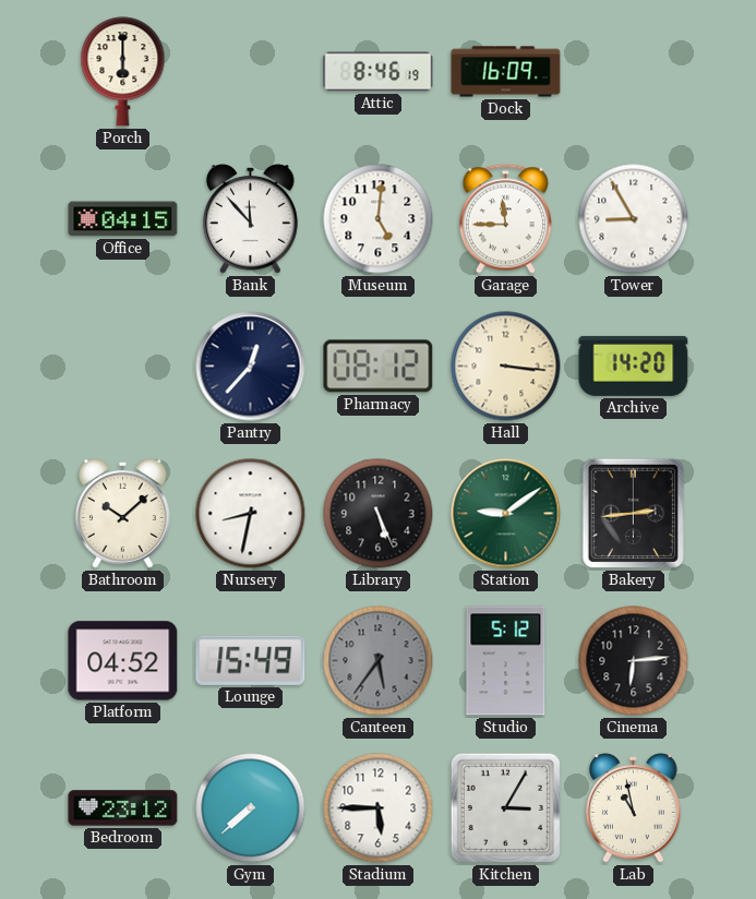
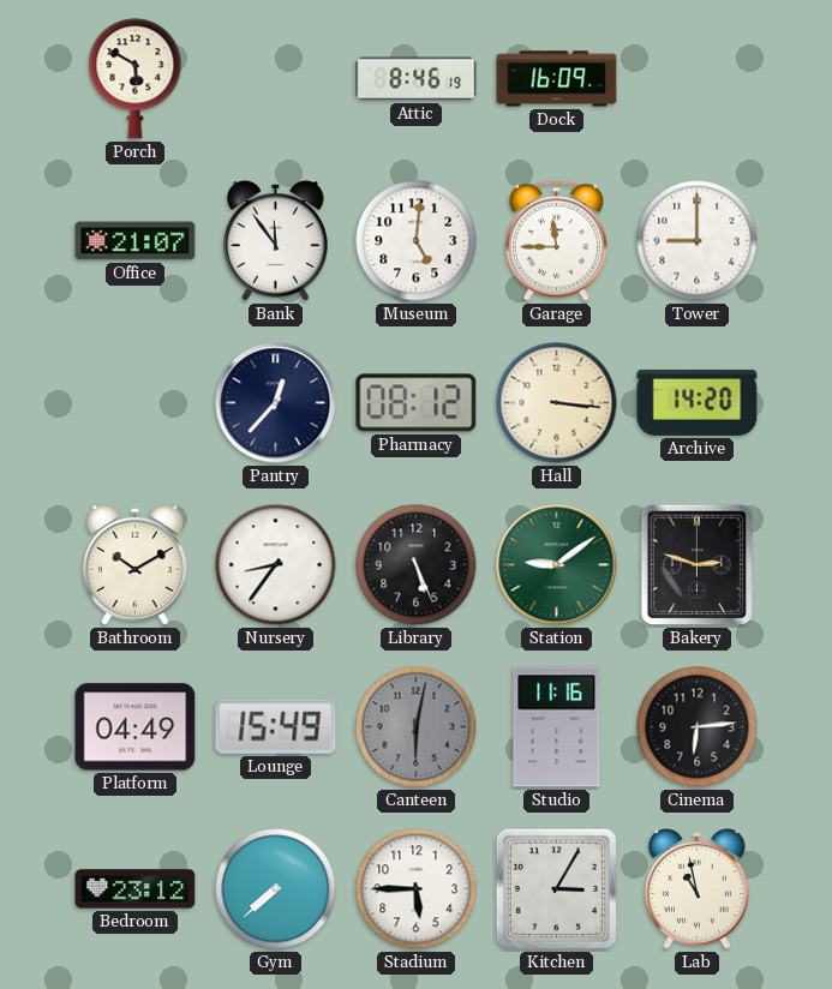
Porch: 6:00 -> 5:50 (136, 79)
Office: 04:15 -> 21:07 (136, 241)
Bank: 11:53 -> 11:54 (275, 241)
Tower: 8:55 -> 9:00 (698, 241)
Bathroom: 10:08 -> 10:10 (134, 565)
Nursery: 8:32 -> 8:36 (276, 565)
Bakery: 2:44 -> 2:48 (696, 564)
Platform: 04:52 -> 04:49 (136, 727)
Canteen: 5:36 -> 6:02 (417, 727)
Studio: 5:12 -> 11:16 (557, 727)
